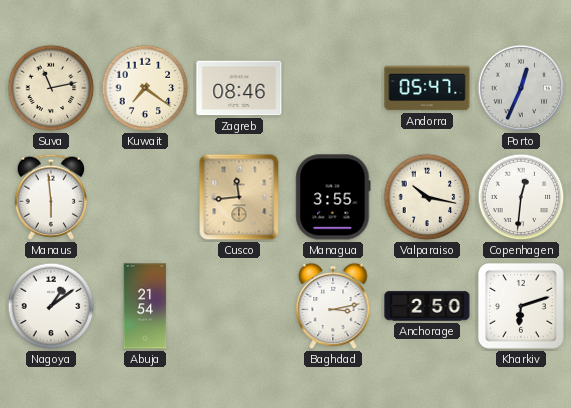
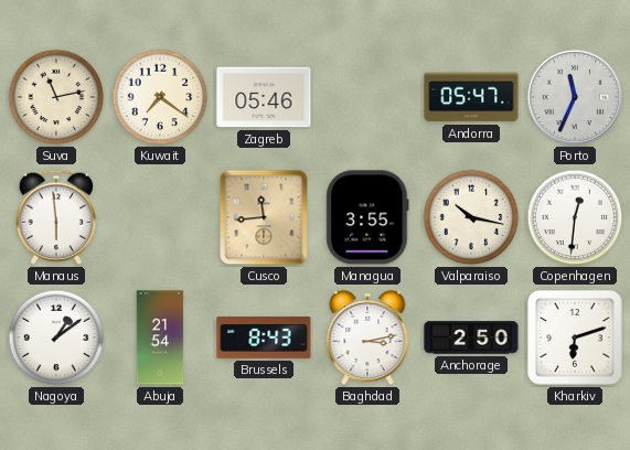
Zagreb: 08:46 -> 05:46 (264, 97)
Porto: 12:34 -> 11:34 (575, 97)
Brussels: none -> 8:43 (264, 339)
